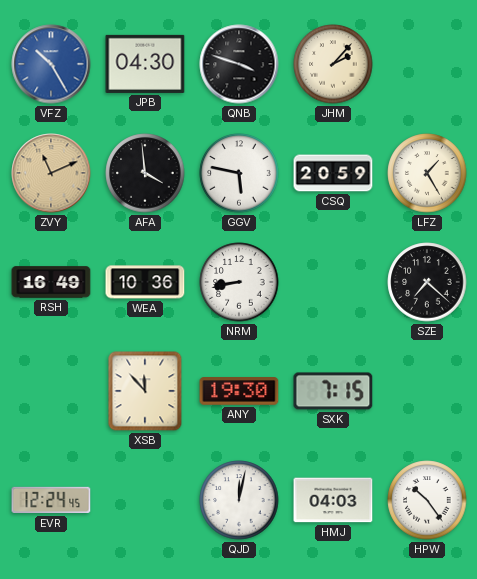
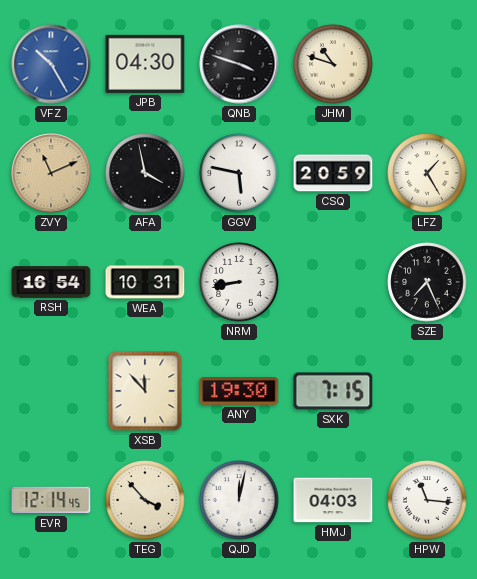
JHM: 2:07 -> 10:48 (333, 64)
AFA: 3:59 -> 3:58 (145, 173)
RSH: 16:49 -> 16:54 (51, 282)
WEA: 10:36 -> 10:31 (145, 282)
SZE: 7:22 -> 7:26 (427, 282)
EVR: 12:24 -> 12:14 (51, 500)
TEG: none -> 3:53 (145, 500)
HPW: 10:24 -> 11:16 (427, 500)
